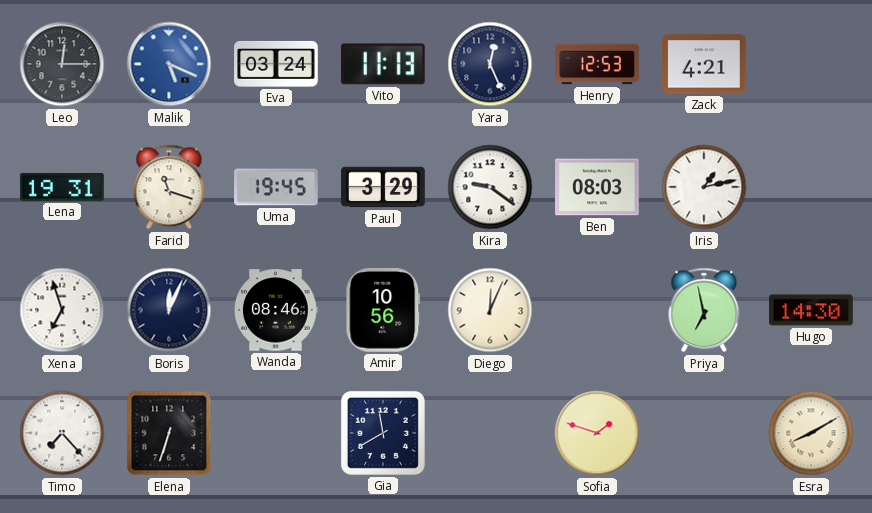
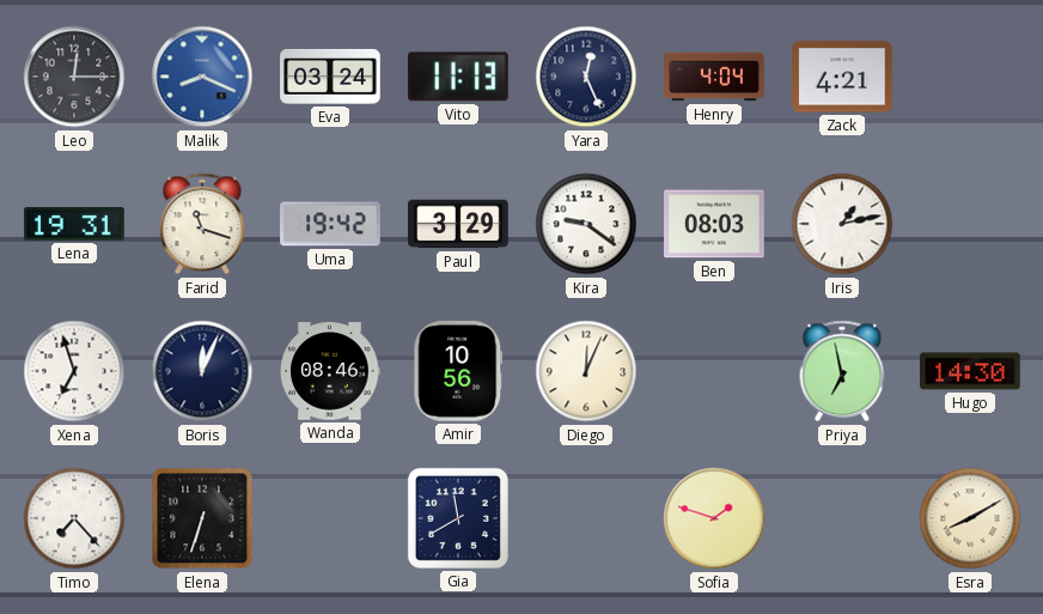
Malik: 5:19 -> 8:19 (202, 77)
Henry: 12:53 -> 4:04 (714, 77)
Uma: 19:45 -> 19:42 (330, 224)
